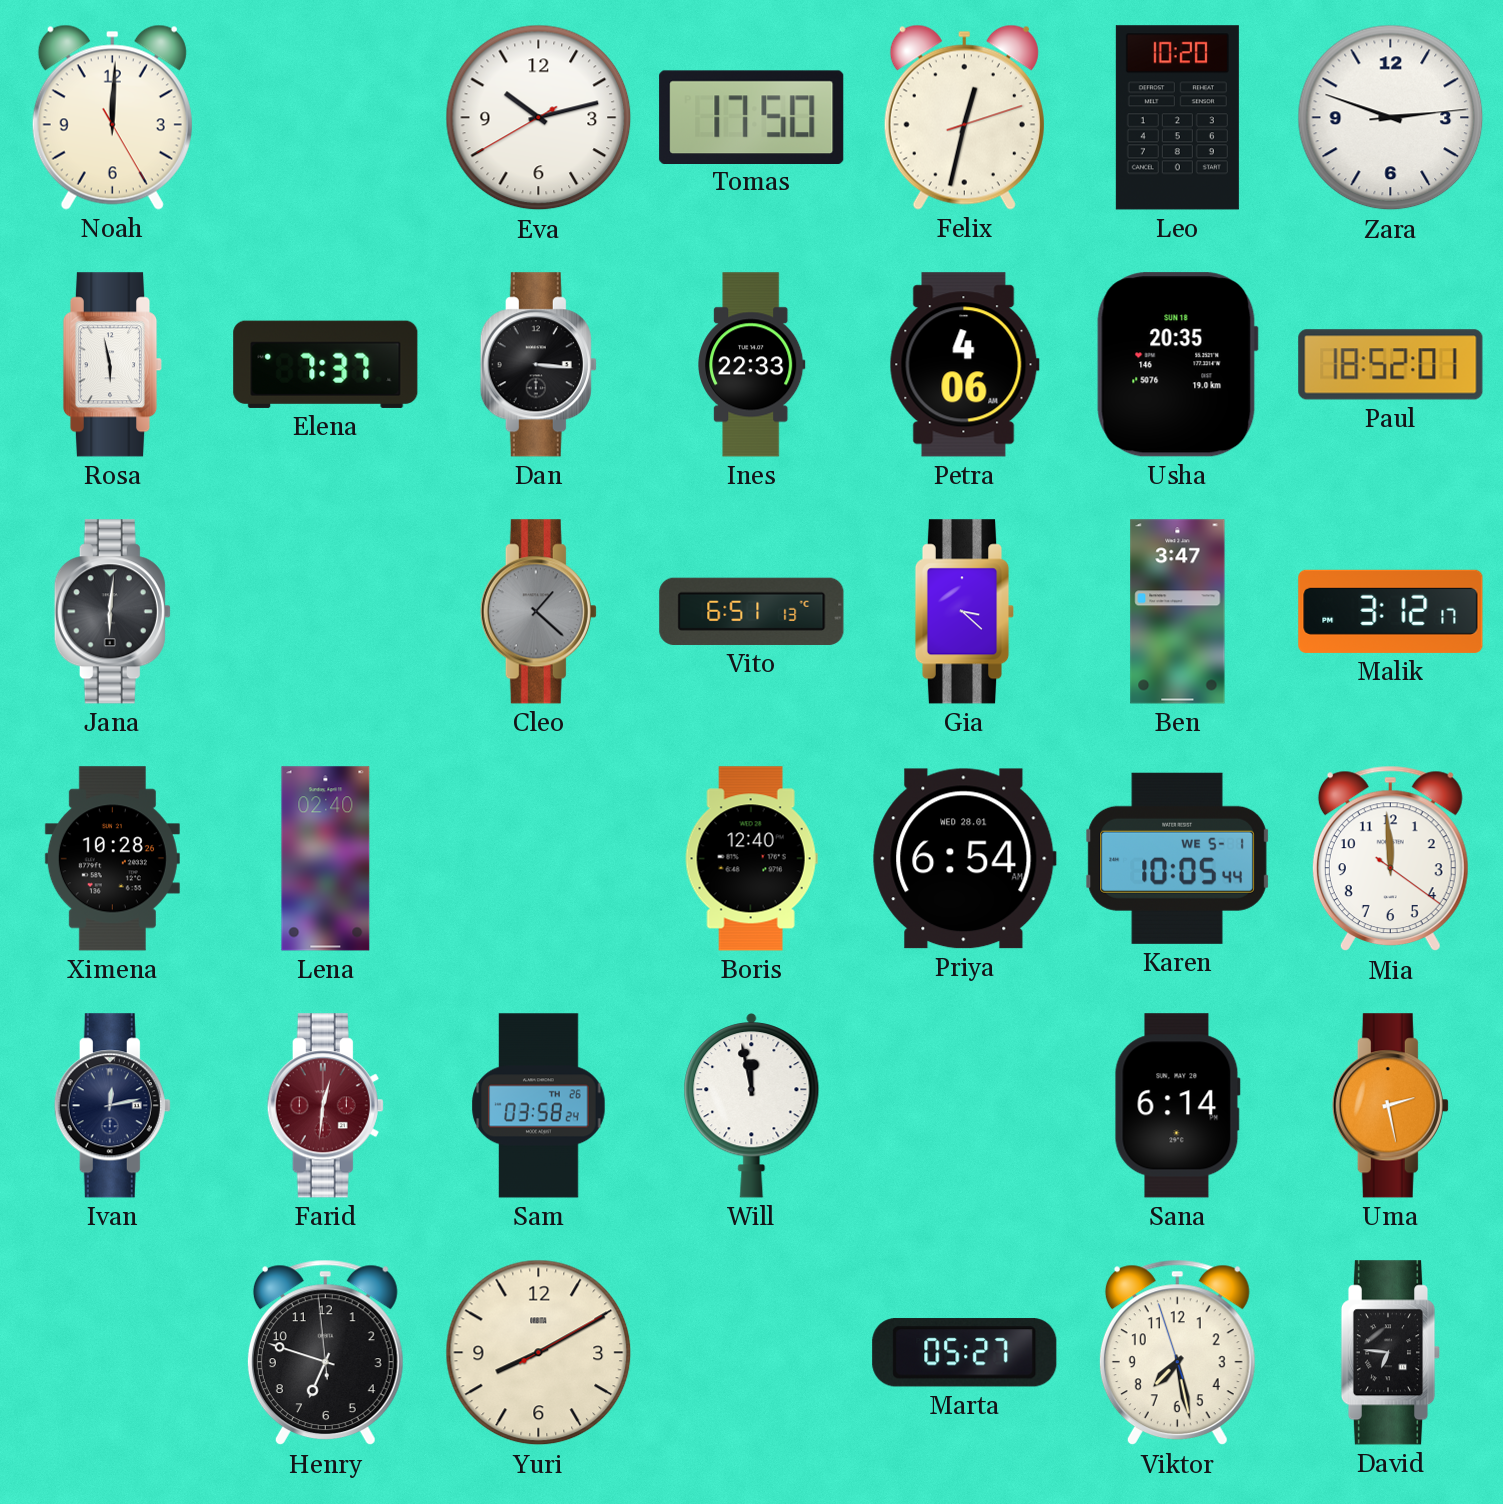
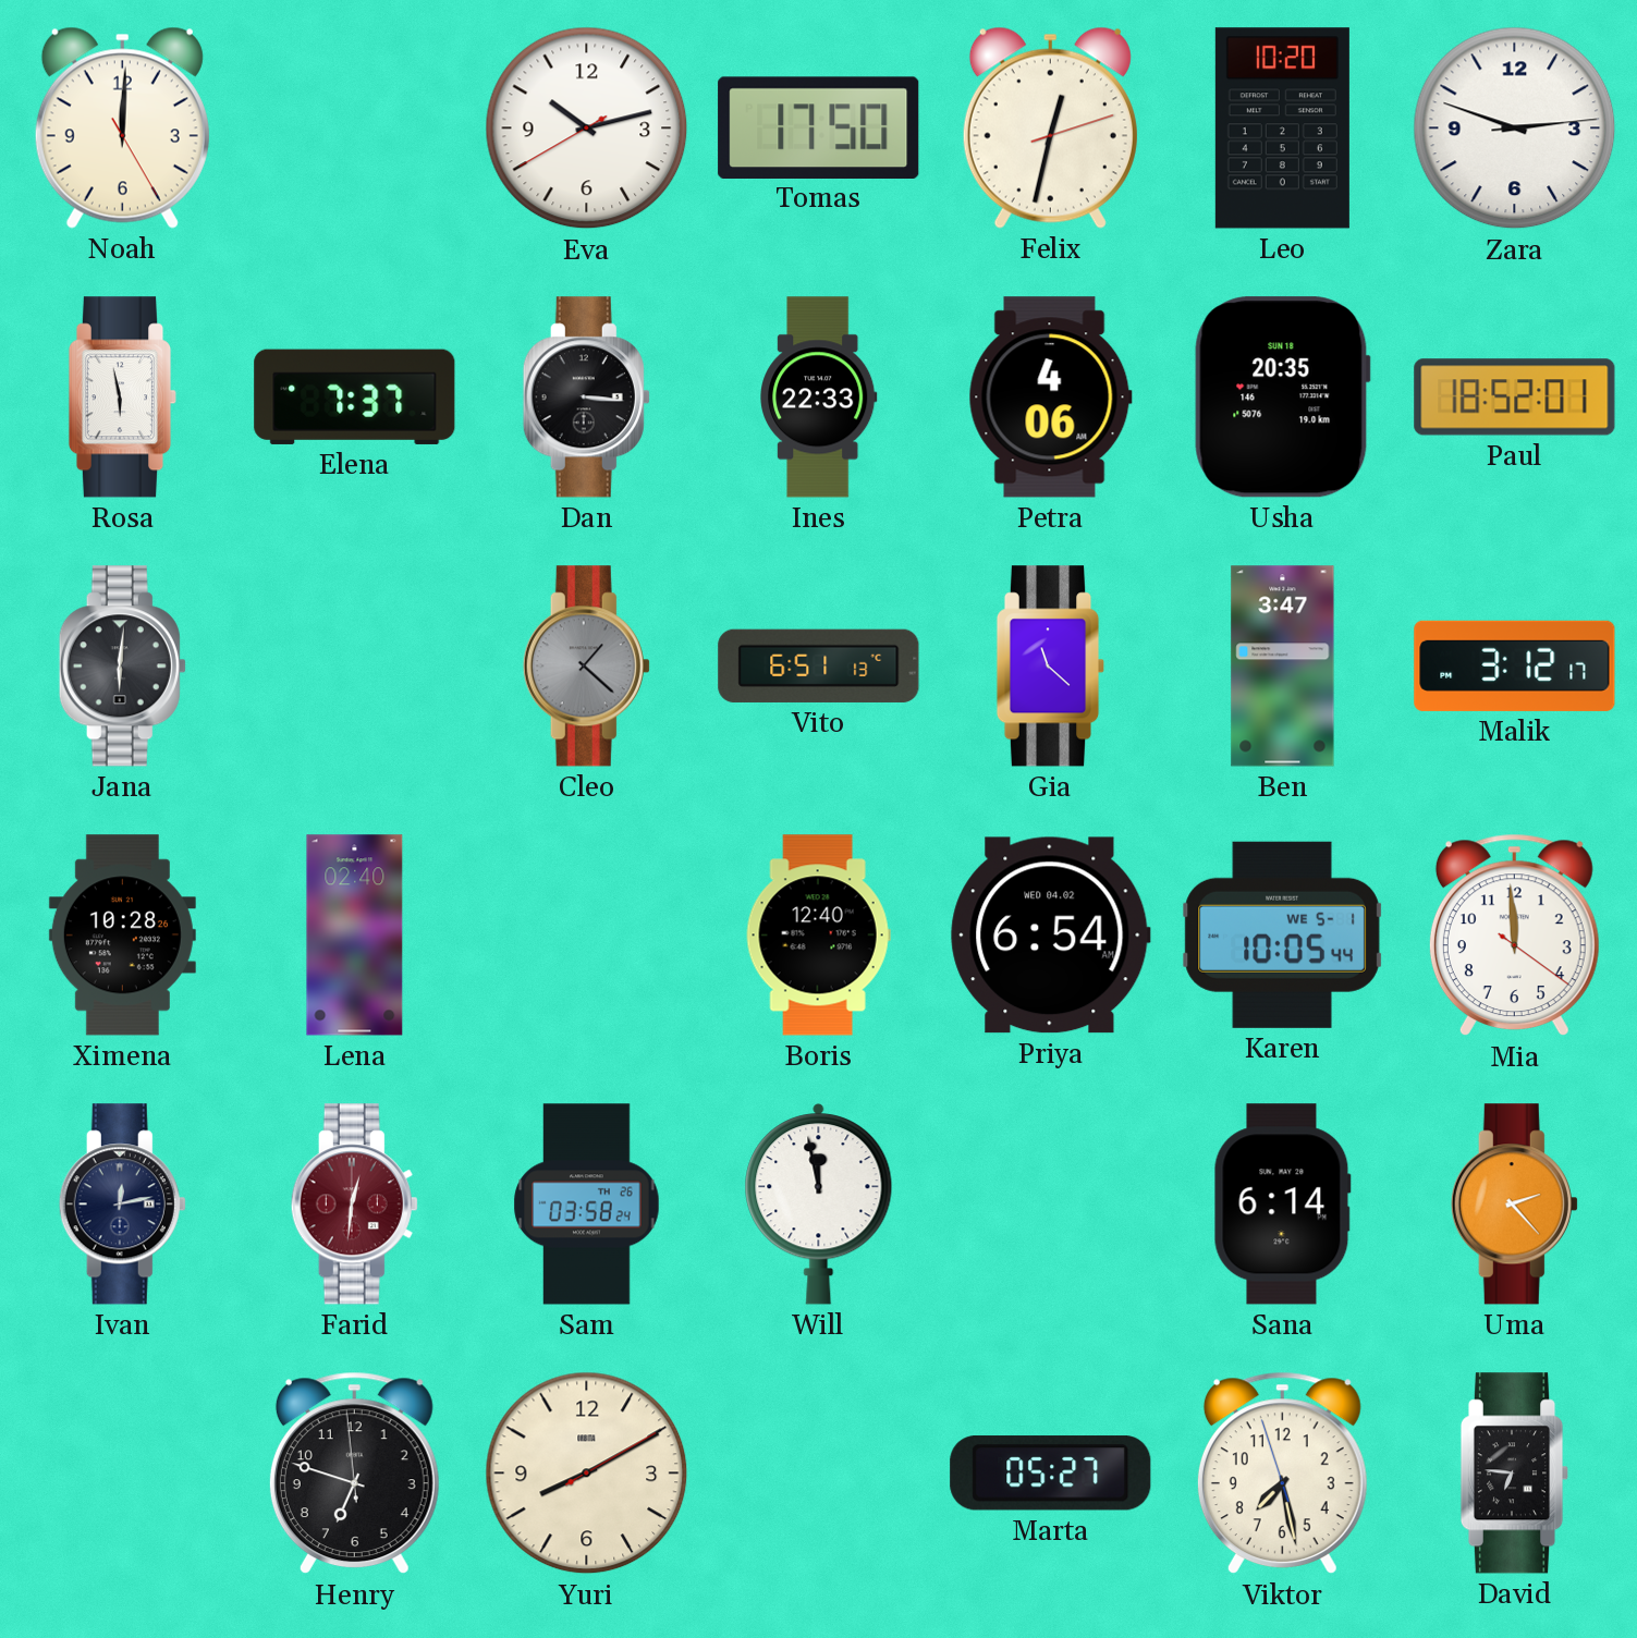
Gia: 3:22 -> 11:22 (1051, 667)
Priya date: WED 28.01 -> WED 04.02 (1051, 936)
Uma: 2:28 -> 2:23 (1514, 1205)
